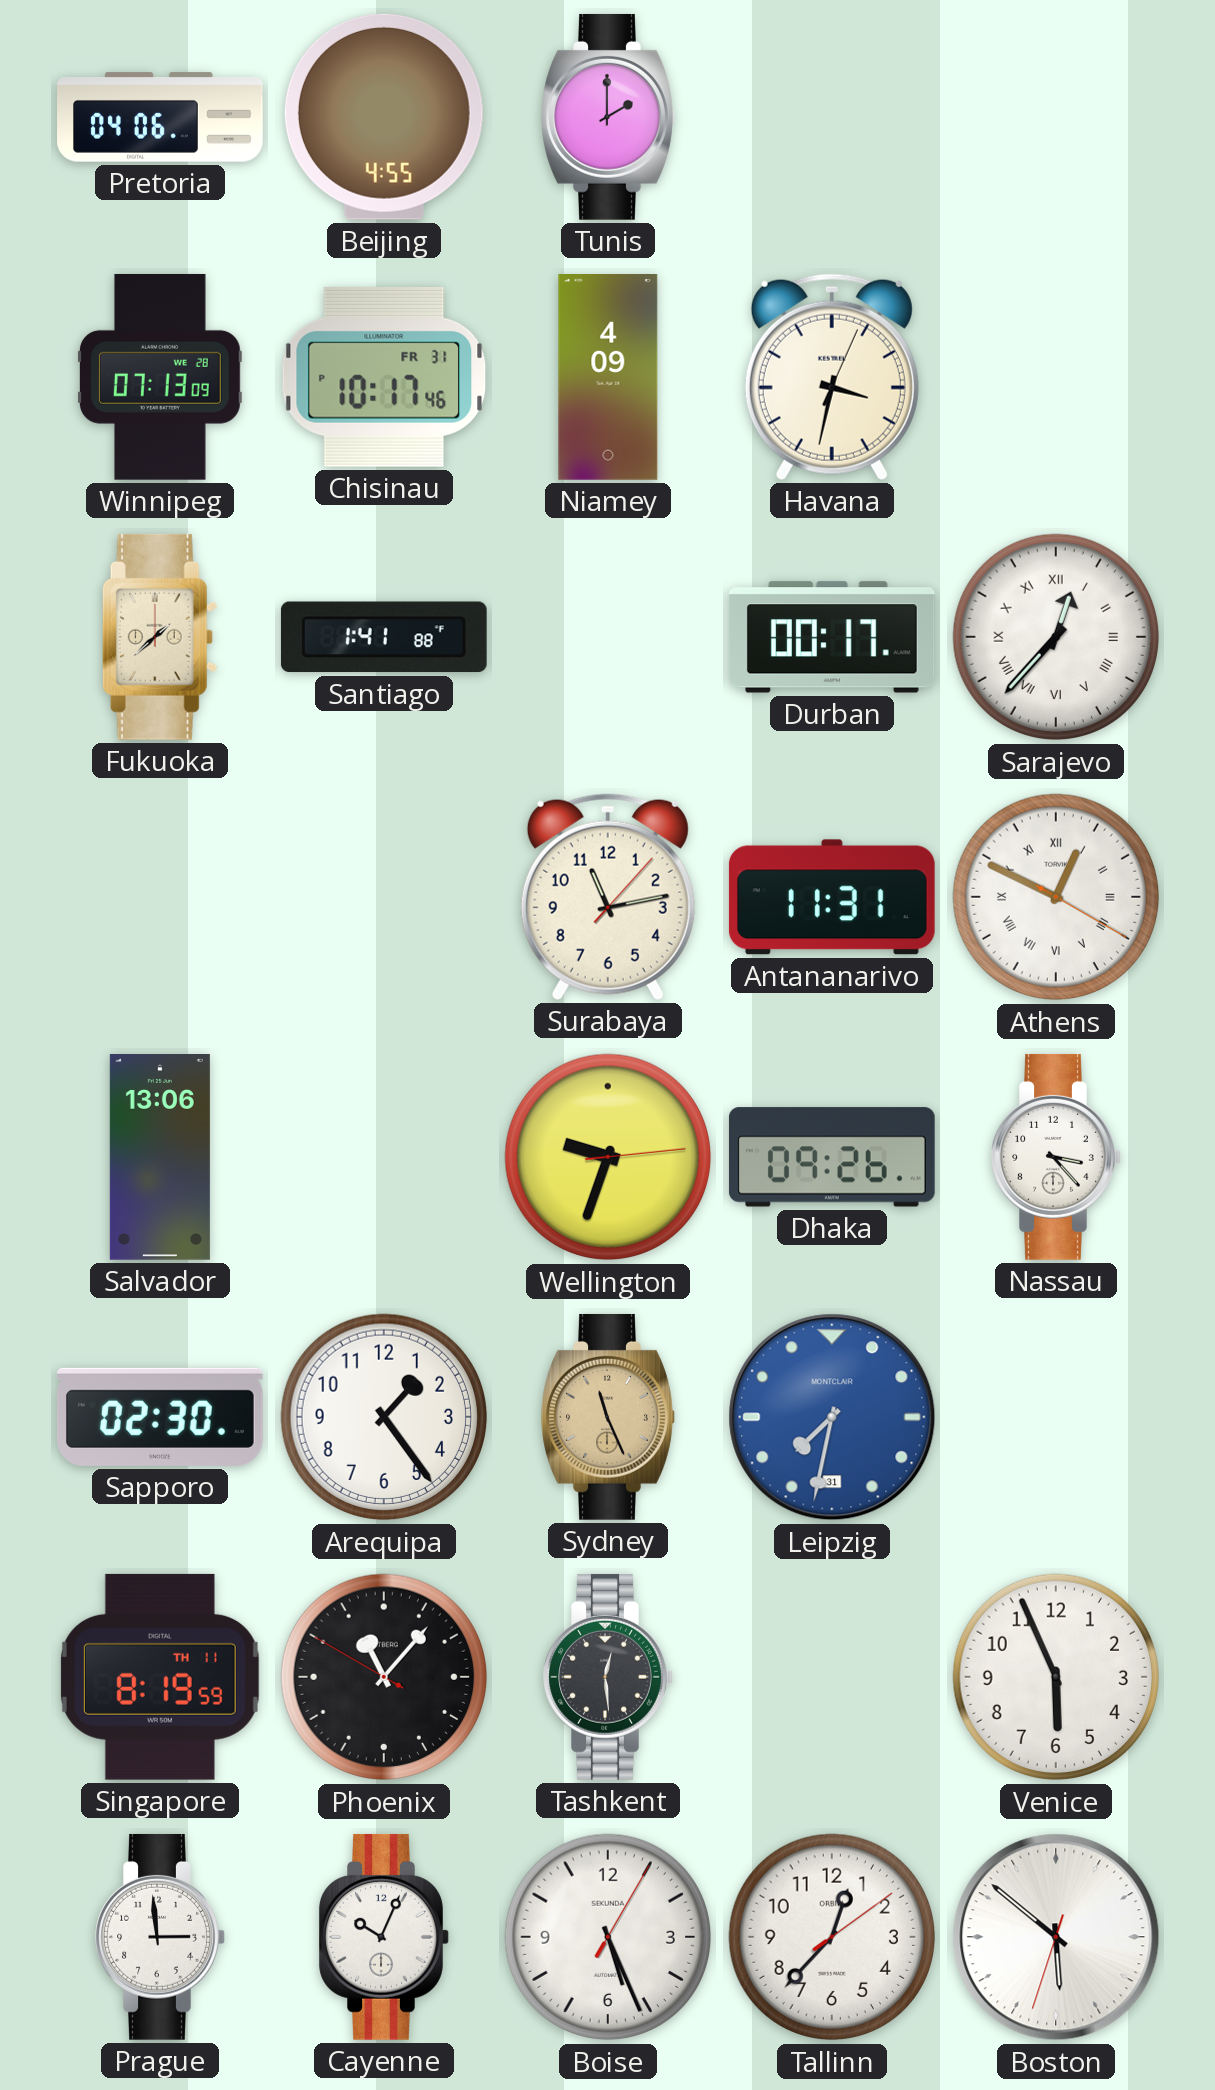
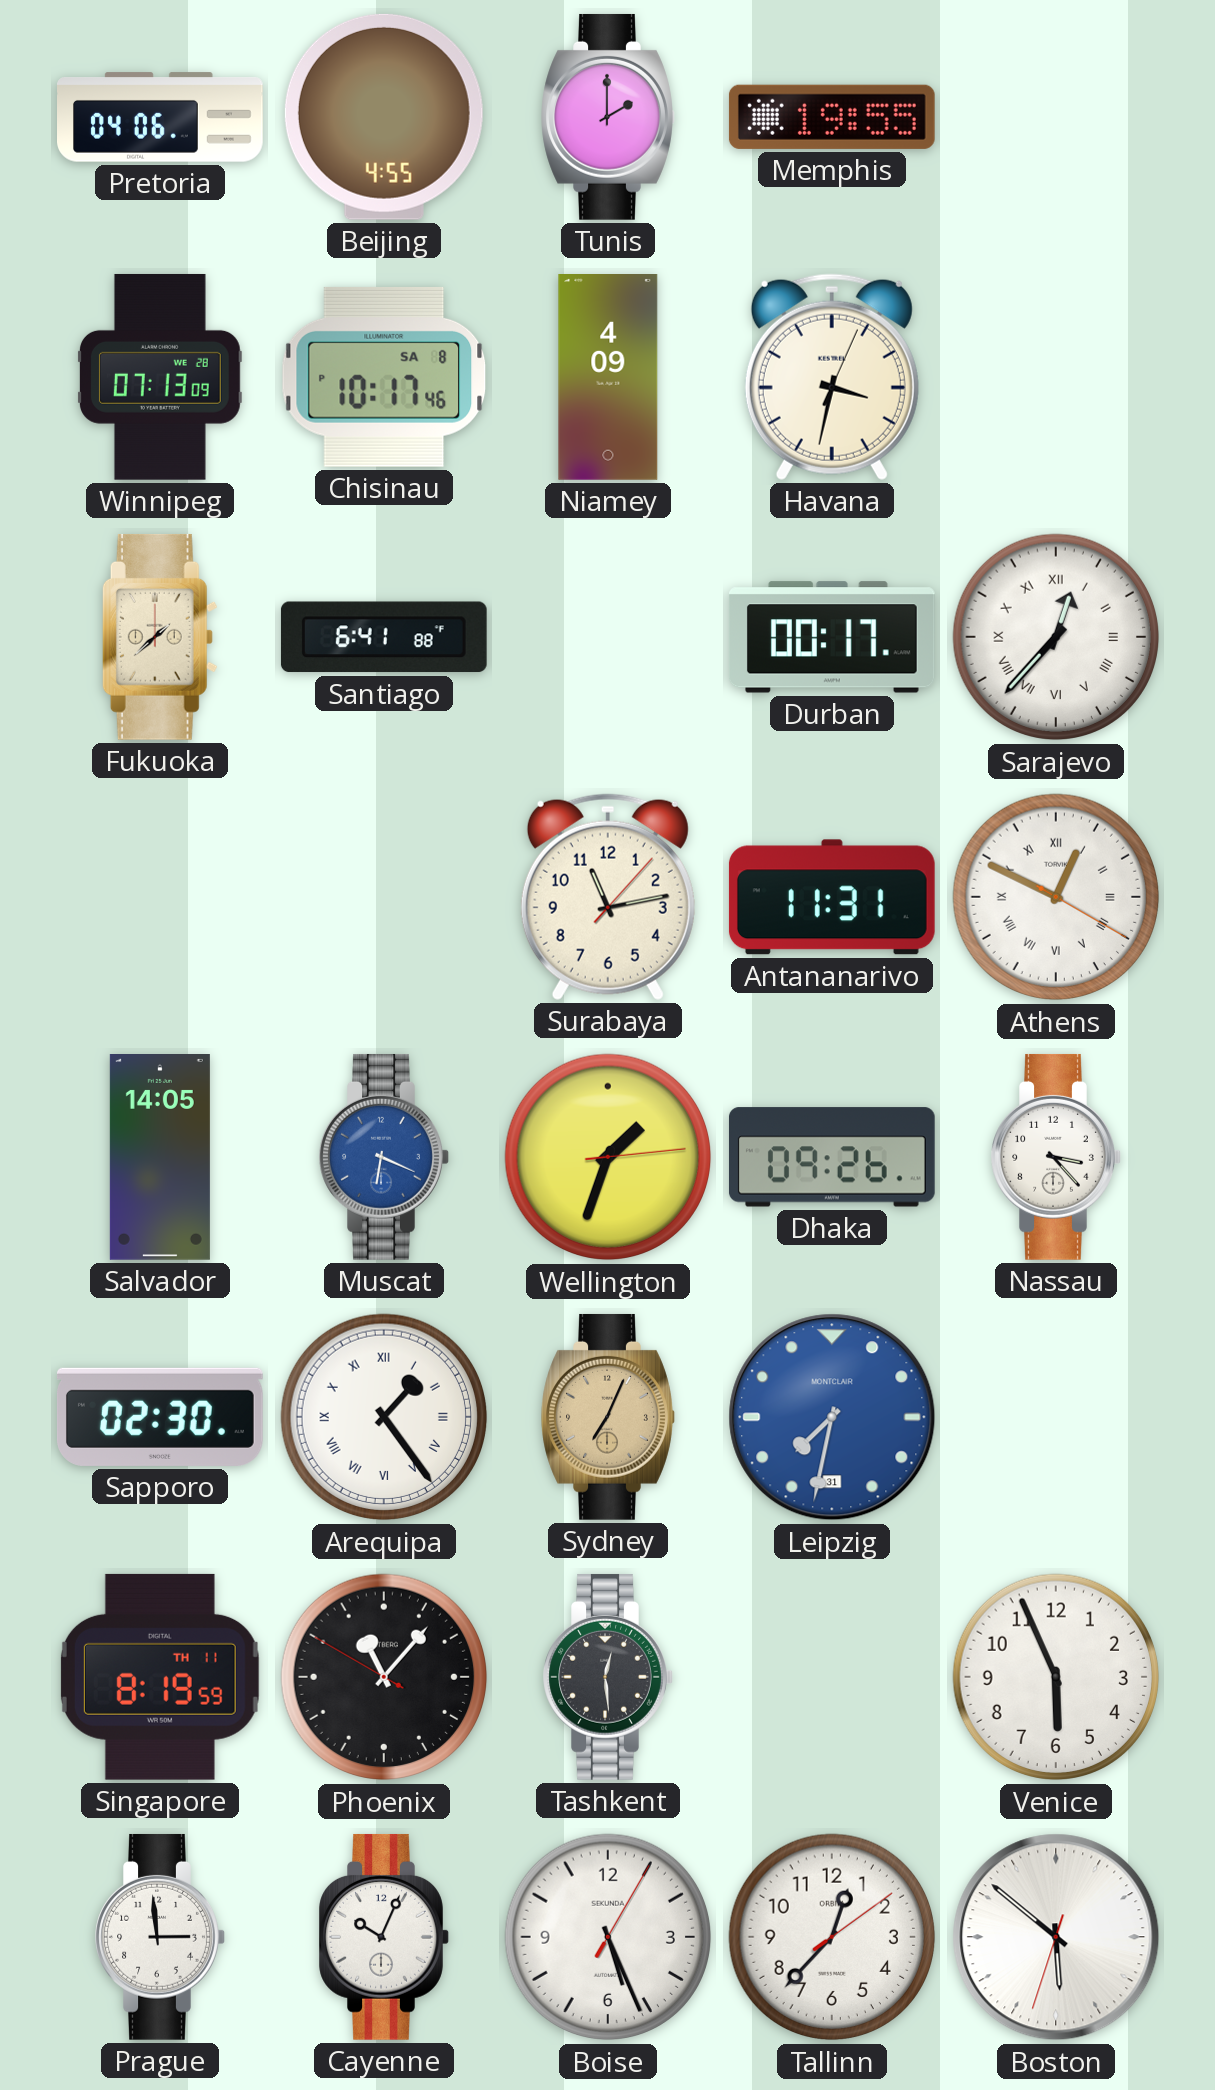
Memphis: none -> 19:55 (832, 117)
Chisinau date: FR 31 -> SA 8 (384, 377)
Santiago: 1:41 -> 6:41 (384, 637)
Salvador: 13:06 -> 14:05 (160, 1158)
Muscat: none -> 6:19 (384, 1157)
Wellington: 9:33 -> 1:33 (608, 1157)
Arequipa numerals: Arabic -> Roman (384, 1417)
Sydney: 11:26 -> 7:04 (608, 1417)
